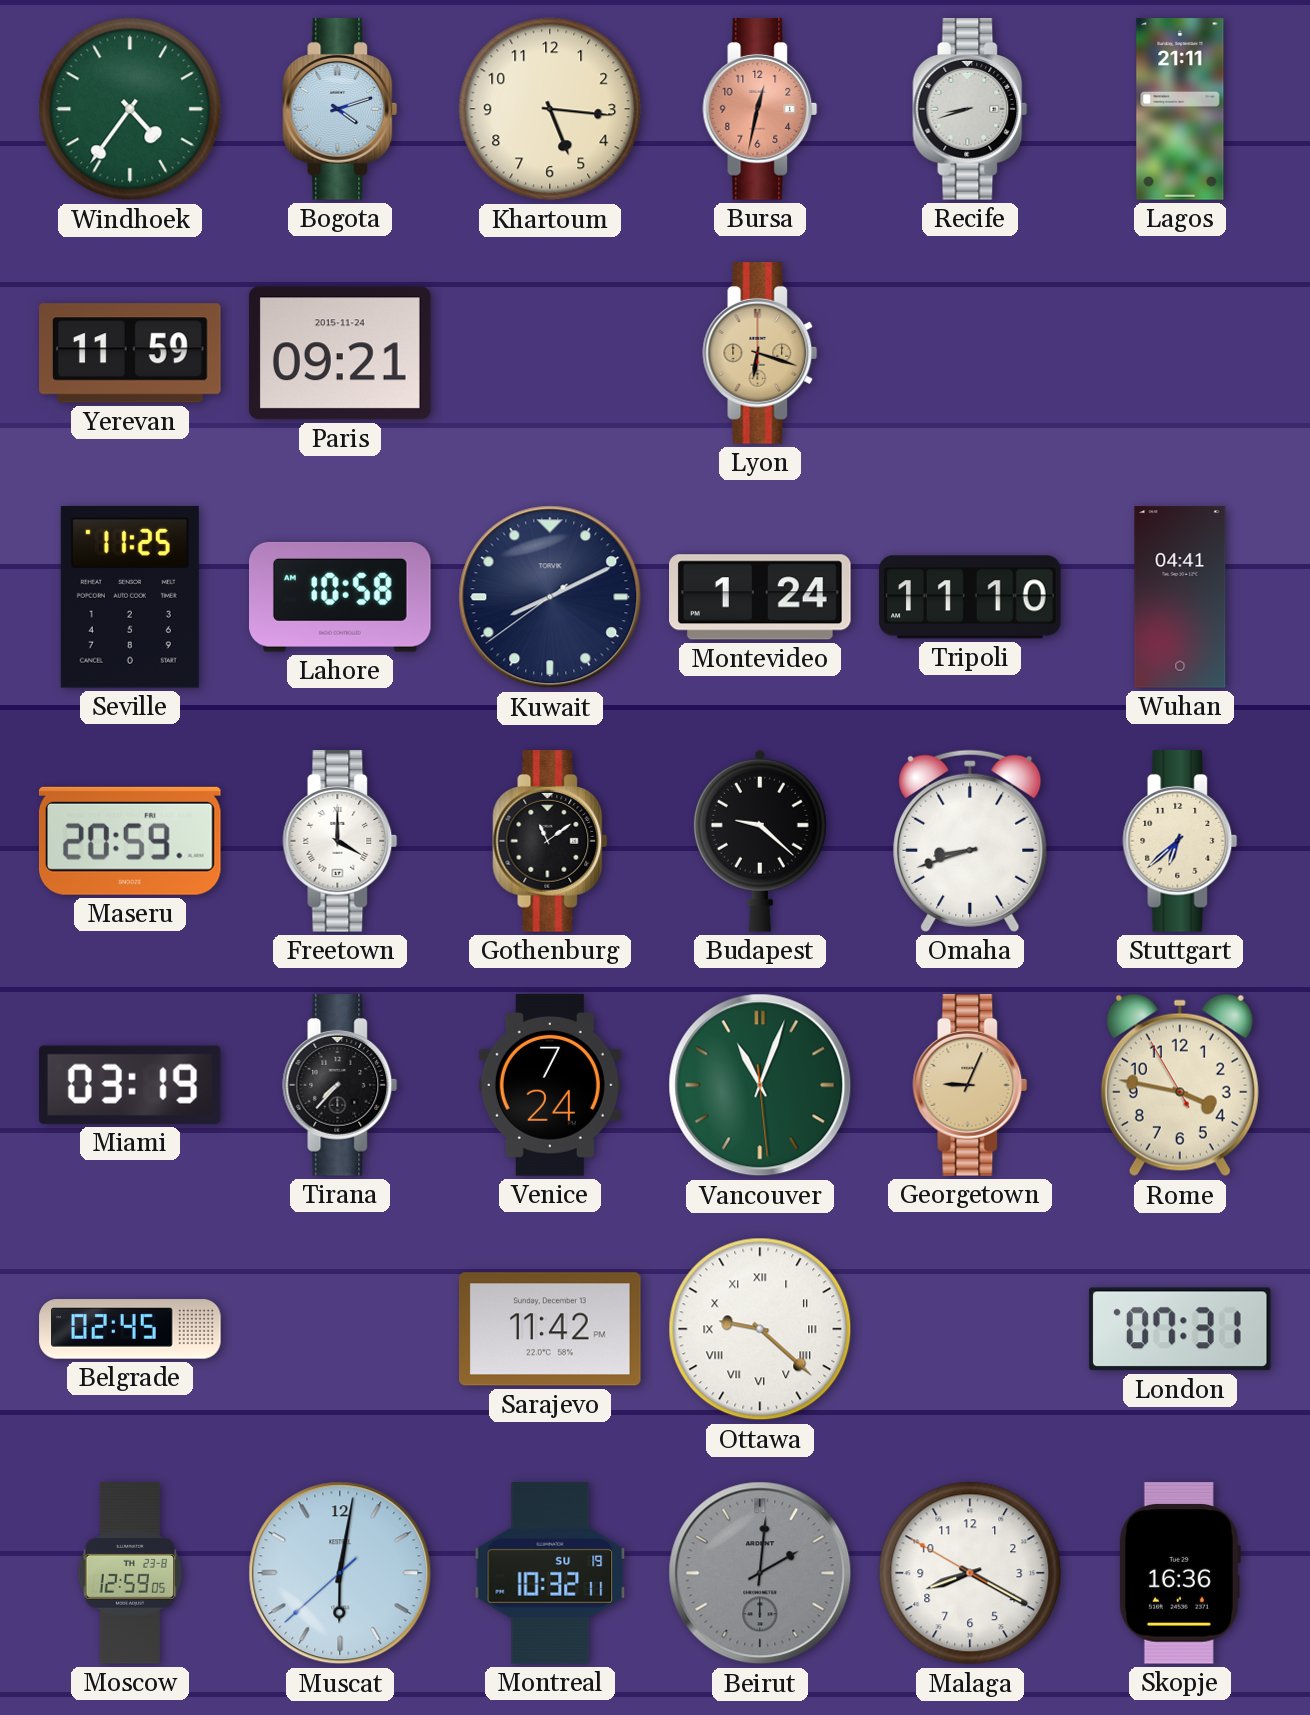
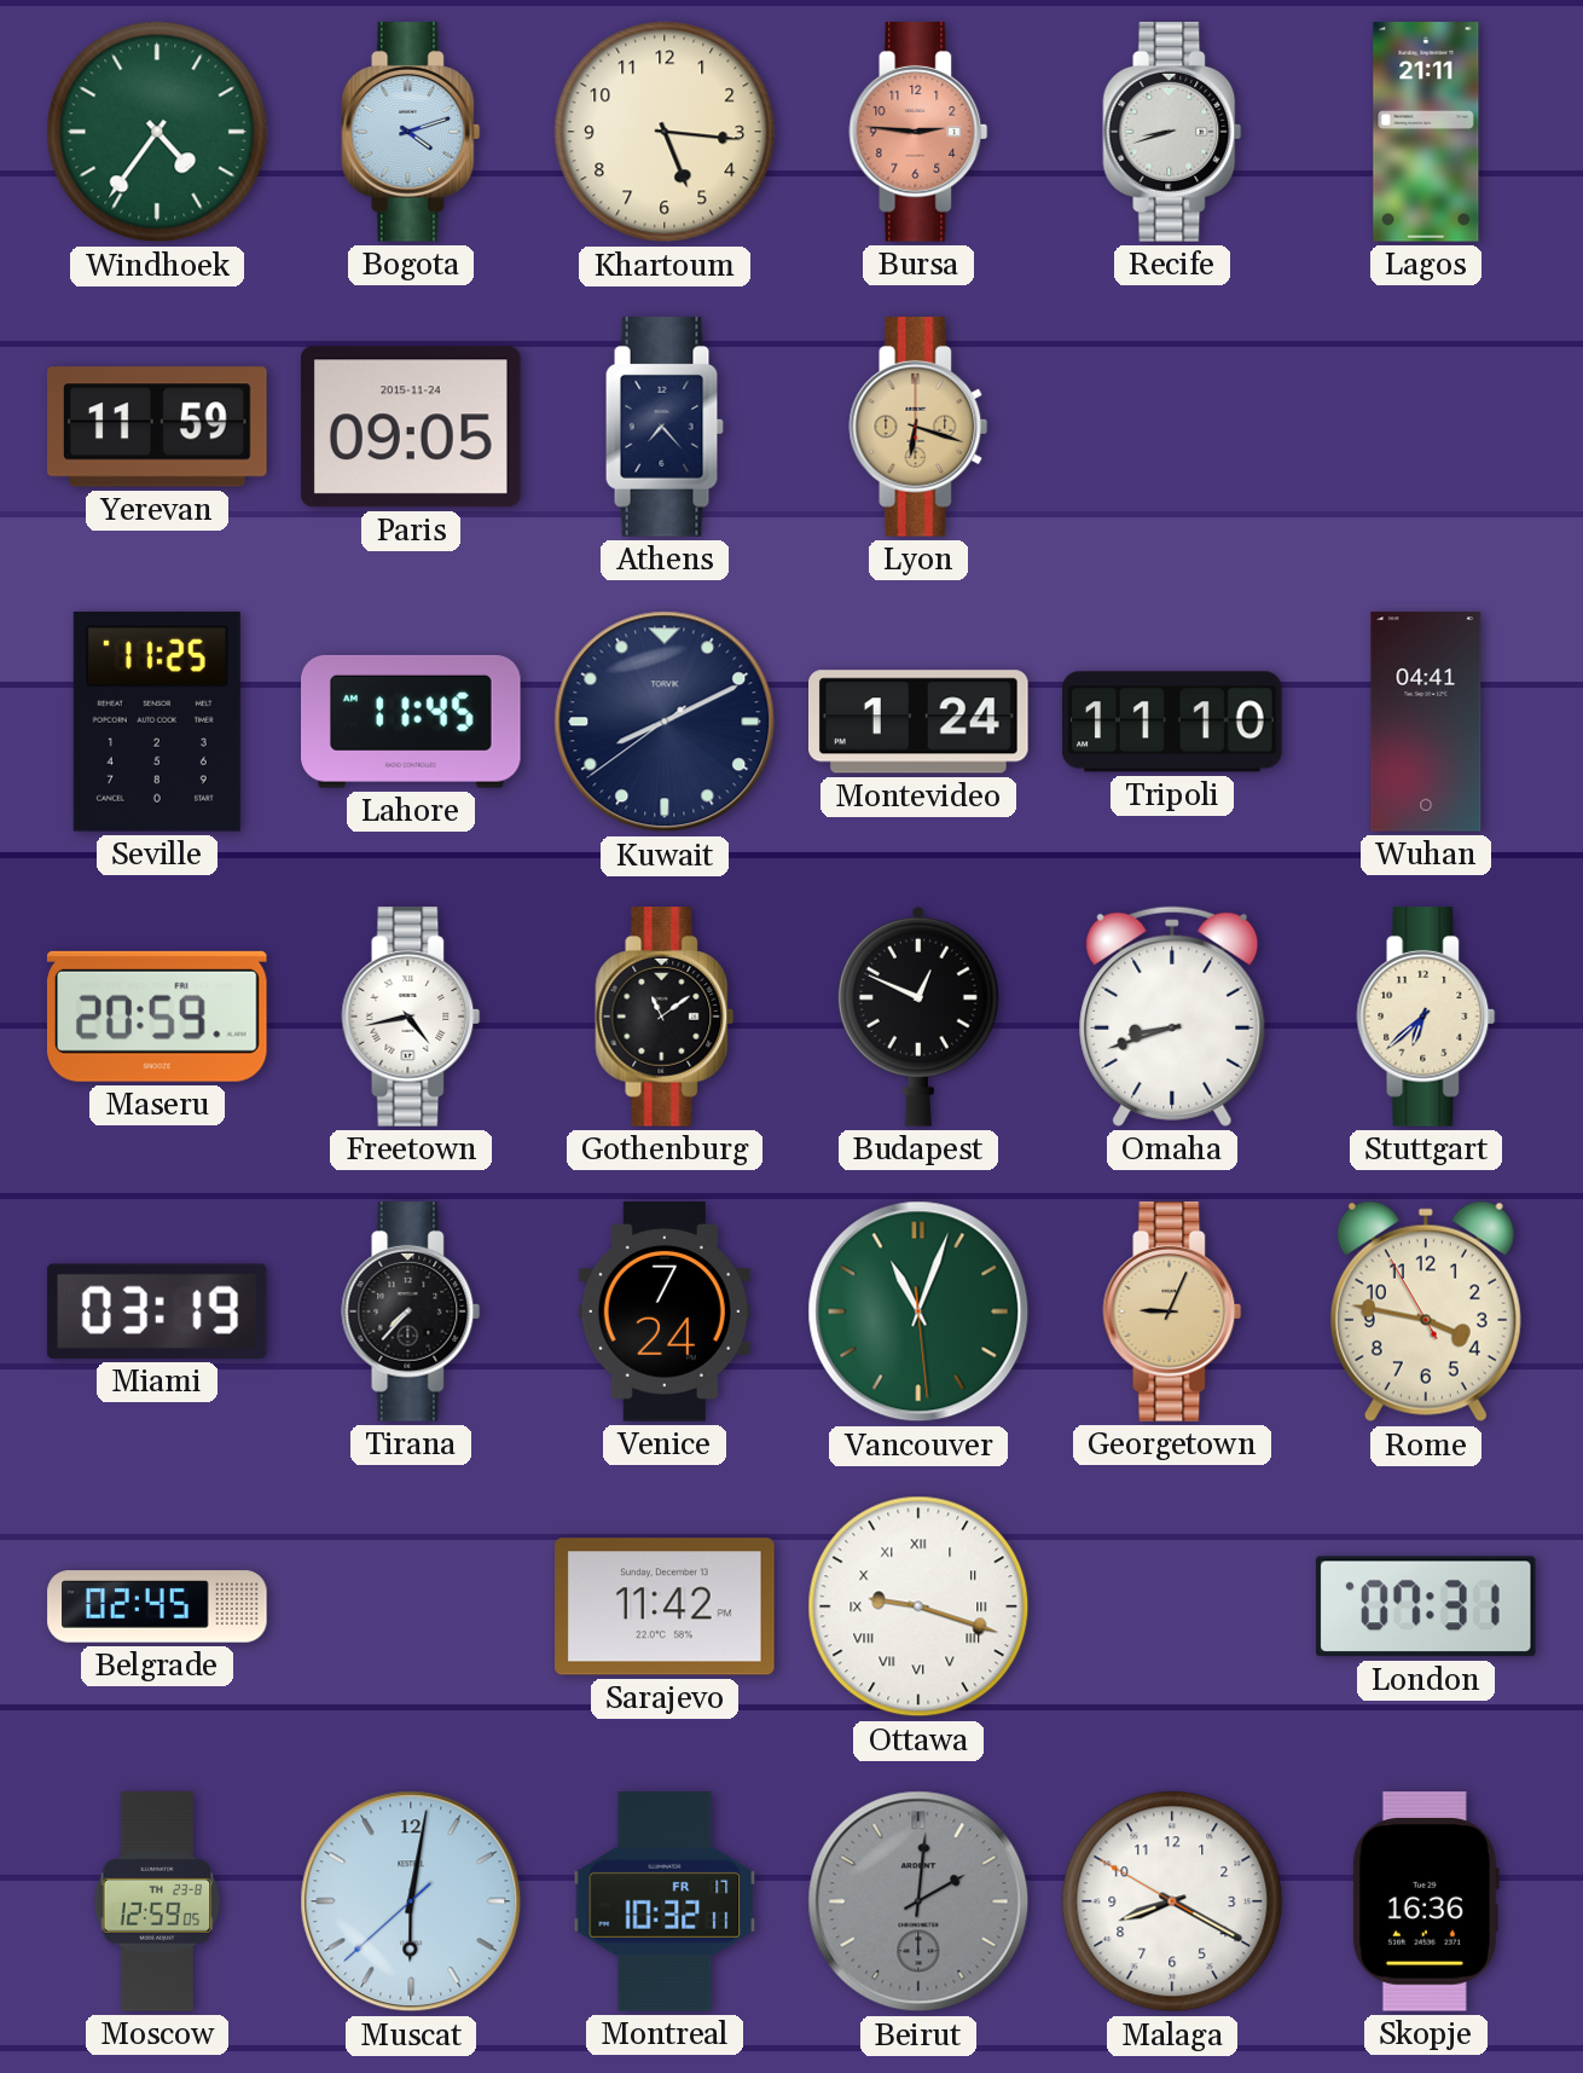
Bursa: 12:32 -> 2:46 (918, 132)
Paris: 09:21 -> 09:05 (411, 427)
Athens: none -> 7:23 (665, 427)
Lahore: 10:58 -> 11:45 (412, 722)
Freetown: 4:00 -> 4:43 (411, 1017)
Budapest: 9:22 -> 12:49 (918, 1017)
Ottawa: 9:22 -> 9:18 (918, 1606)
Montreal date: SU 19 -> FR 17 (665, 1901)
